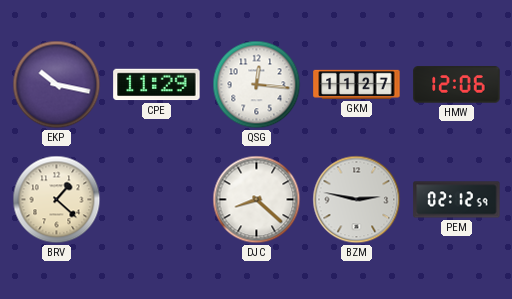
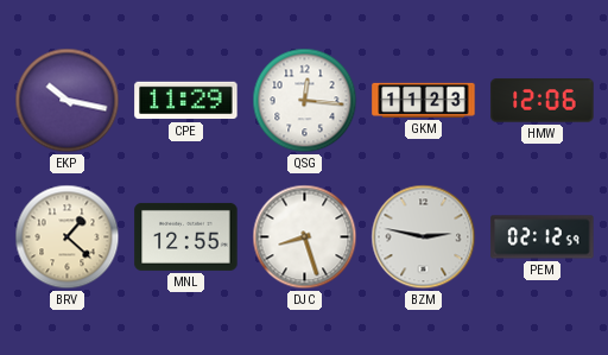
GKM: 11:27 -> 11:23 (424, 100)
MNL: none -> 12:55 (186, 236)
DJC: 8:22 -> 8:27 (305, 237)
